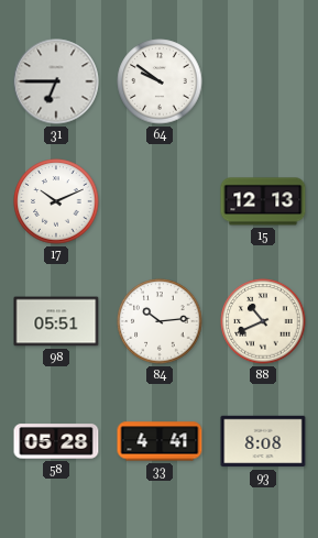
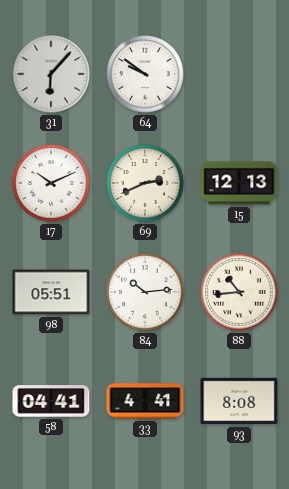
31: 6:45 -> 6:07 (51, 74)
69: none -> 2:41 (145, 183)
88: 10:41 -> 10:44 (239, 292)
58: 05:28 -> 04:41 (51, 401)
